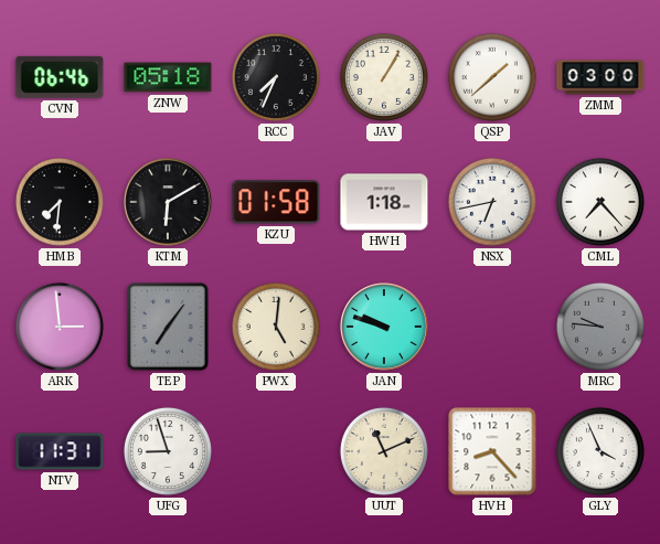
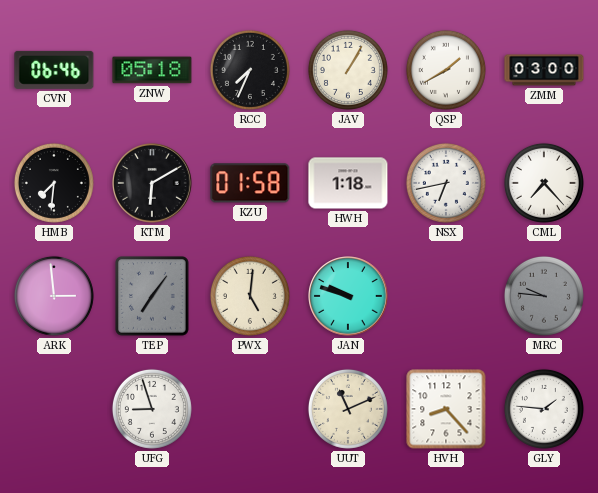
QSP: 1:38 -> 1:40 (446, 70)
NTV: 11:31 -> none (60, 451)
GLY: 3:56 -> 1:46 (544, 409)
